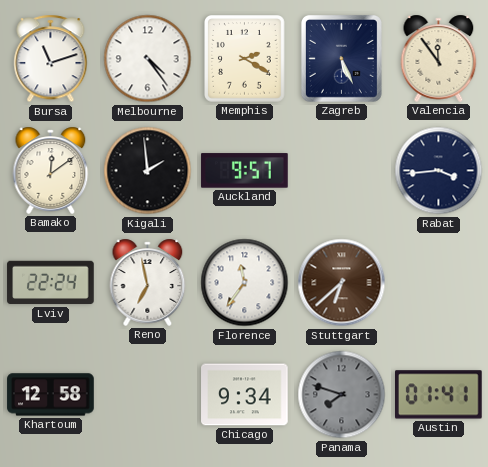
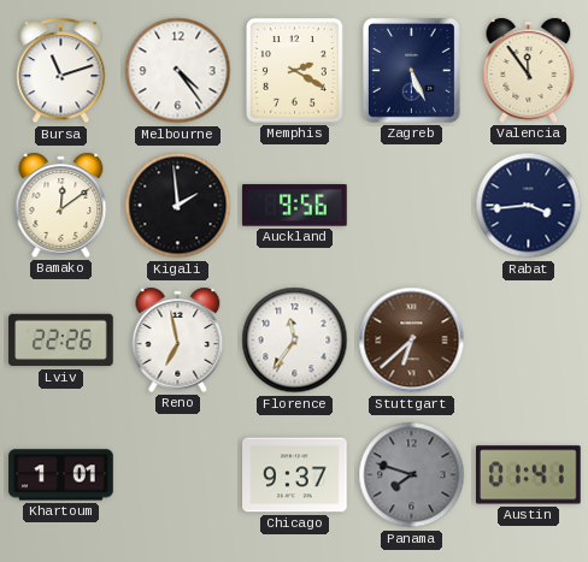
Auckland: 9:57 -> 9:56 (295, 206)
Lviv: 22:24 -> 22:26 (61, 341)
Khartoum: 12:58 -> 1:01 (61, 475)
Chicago: 9:34 -> 9:37 (295, 475)
